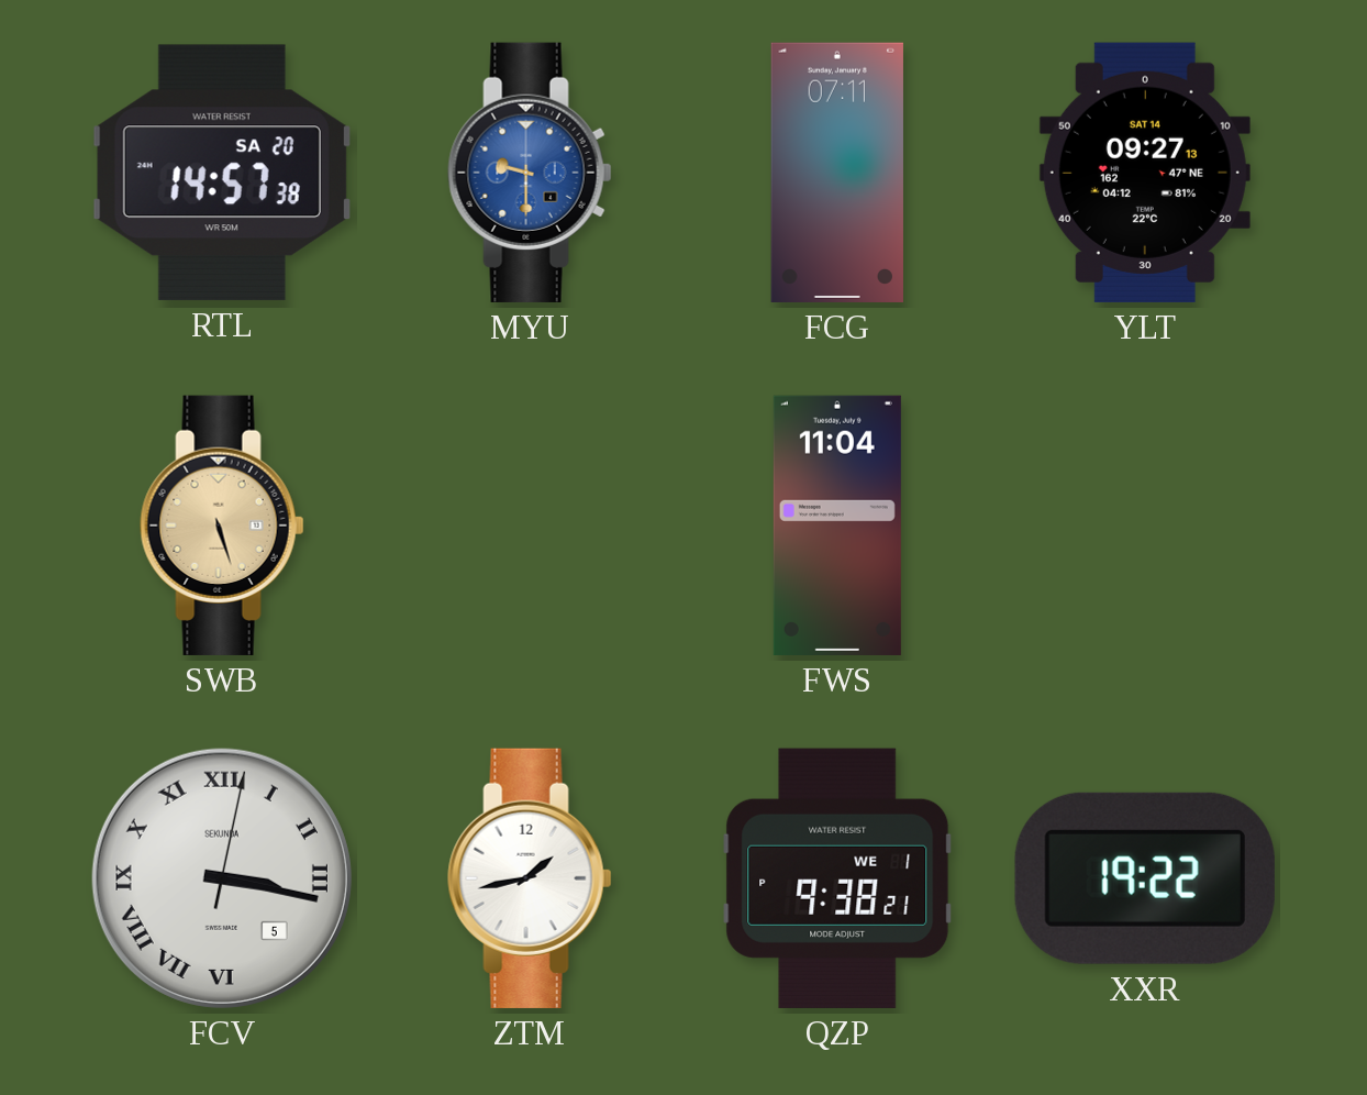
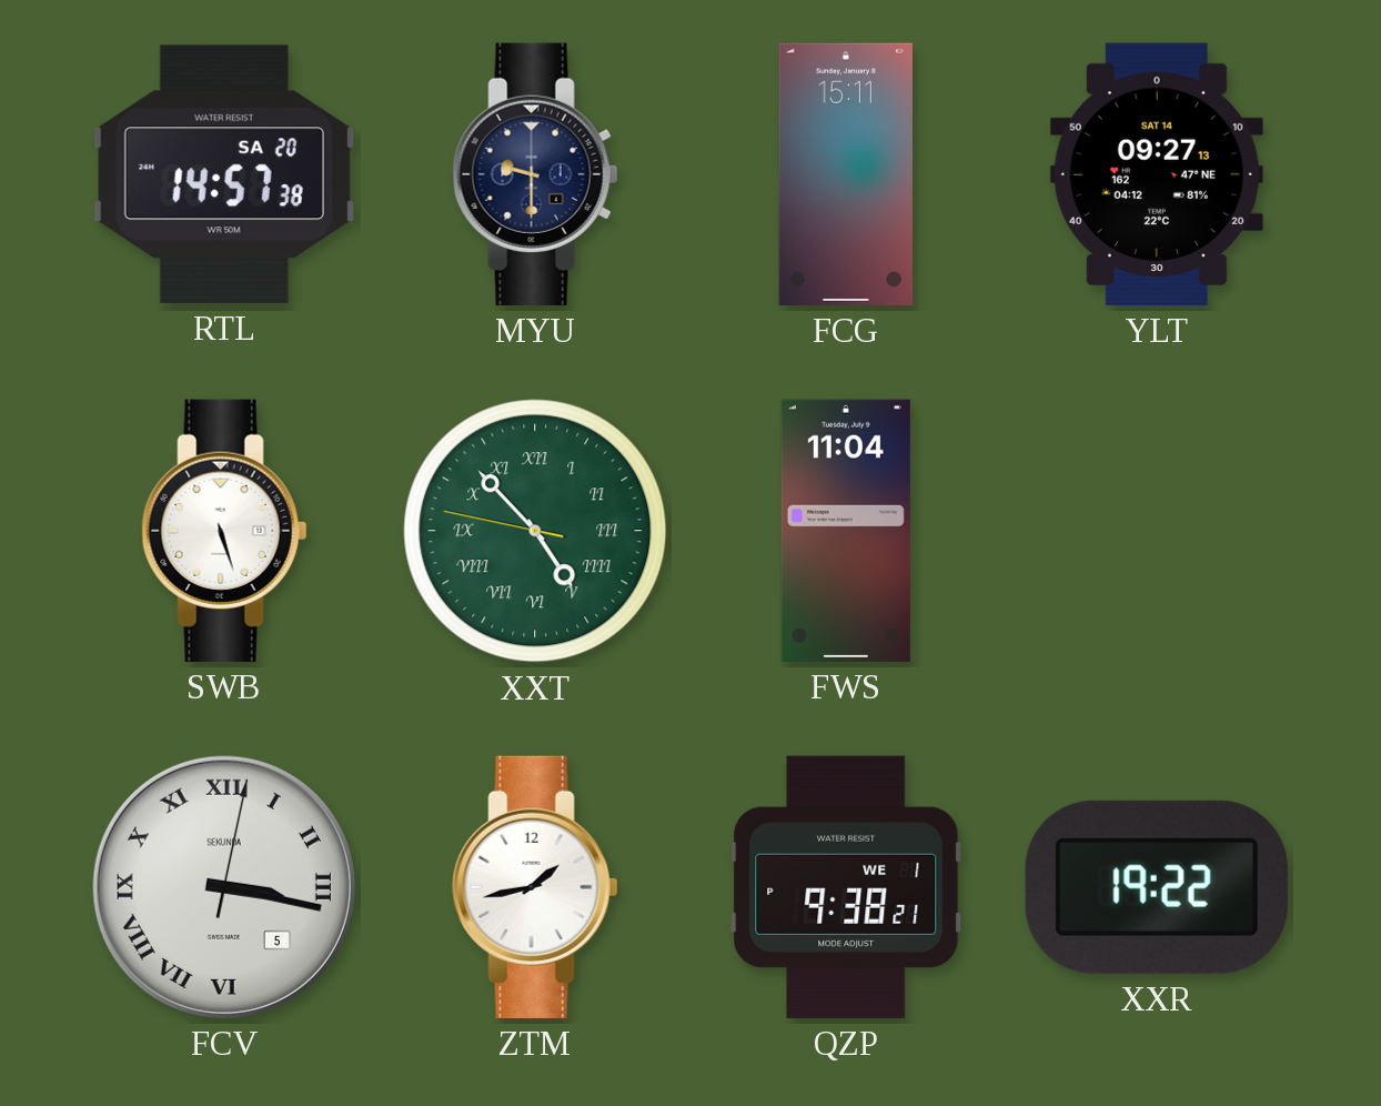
MYU dial: blue -> navy (535, 174)
FCG: 07:11 -> 15:11 (846, 174)
SWB dial: champagne -> white (224, 531)
XXT: none -> 4:52 (535, 531)
